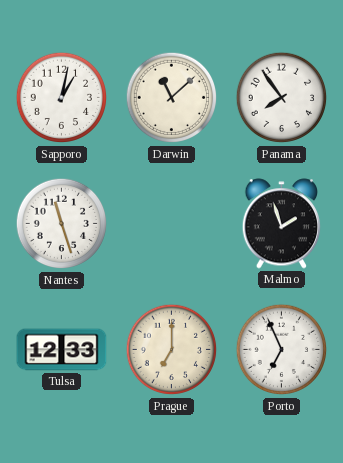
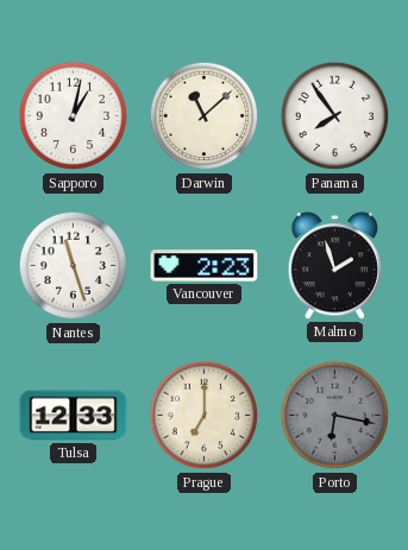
Vancouver: none -> 2:23 (205, 266)
Porto: 6:56 -> 6:17 (335, 416)
Porto dial: white -> grey (335, 416)
